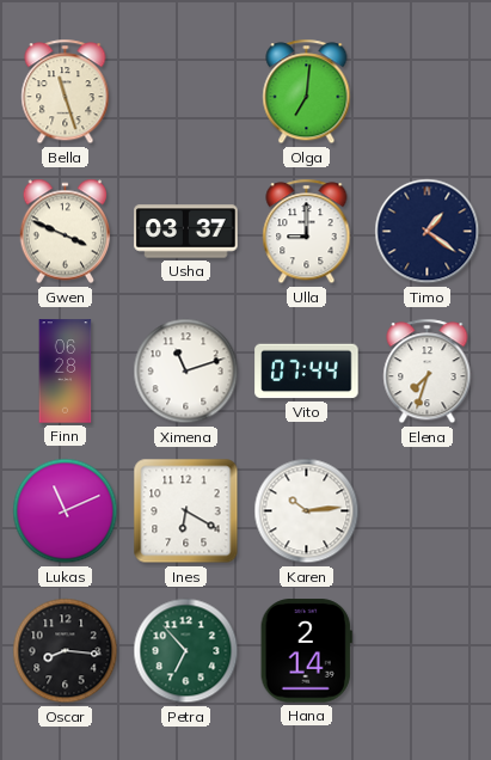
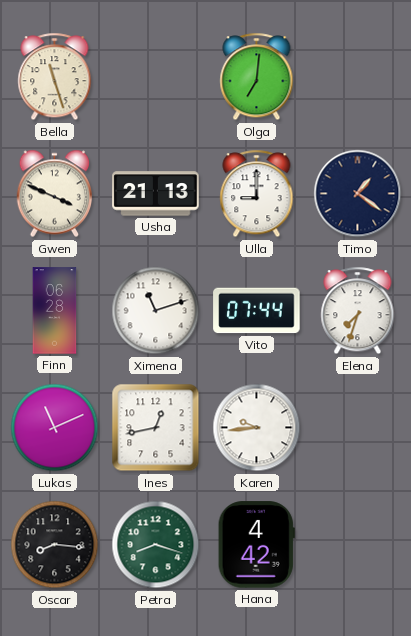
Usha: 03:37 -> 21:13 (156, 194)
Ines: 6:20 -> 12:43 (156, 428)
Karen: 10:14 -> 9:44 (257, 428)
Petra: 6:53 -> 8:18 (156, 545)
Hana: 2:14 -> 4:42 (256, 545)
